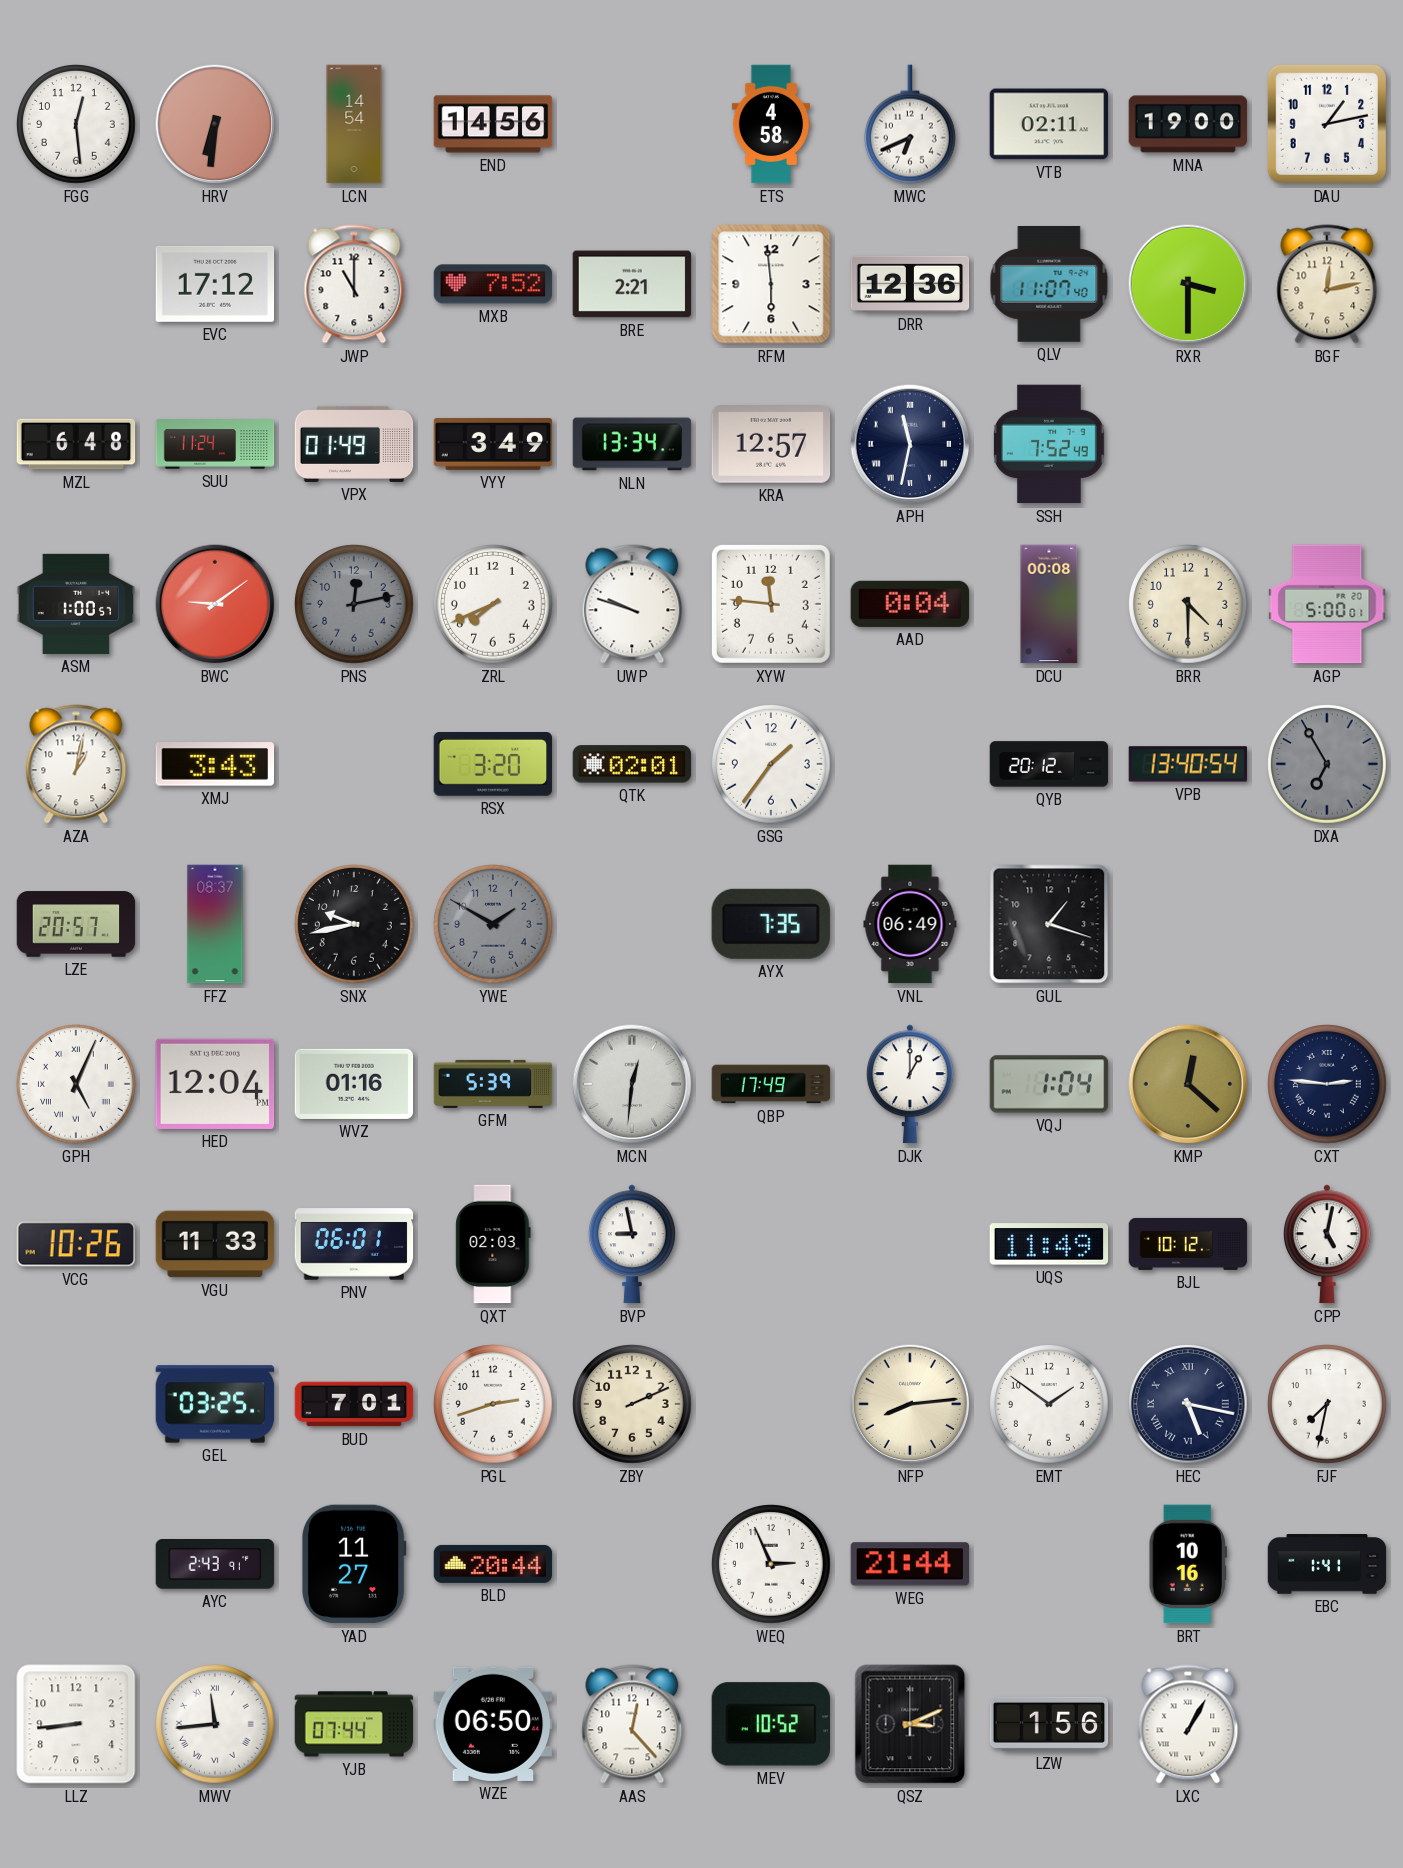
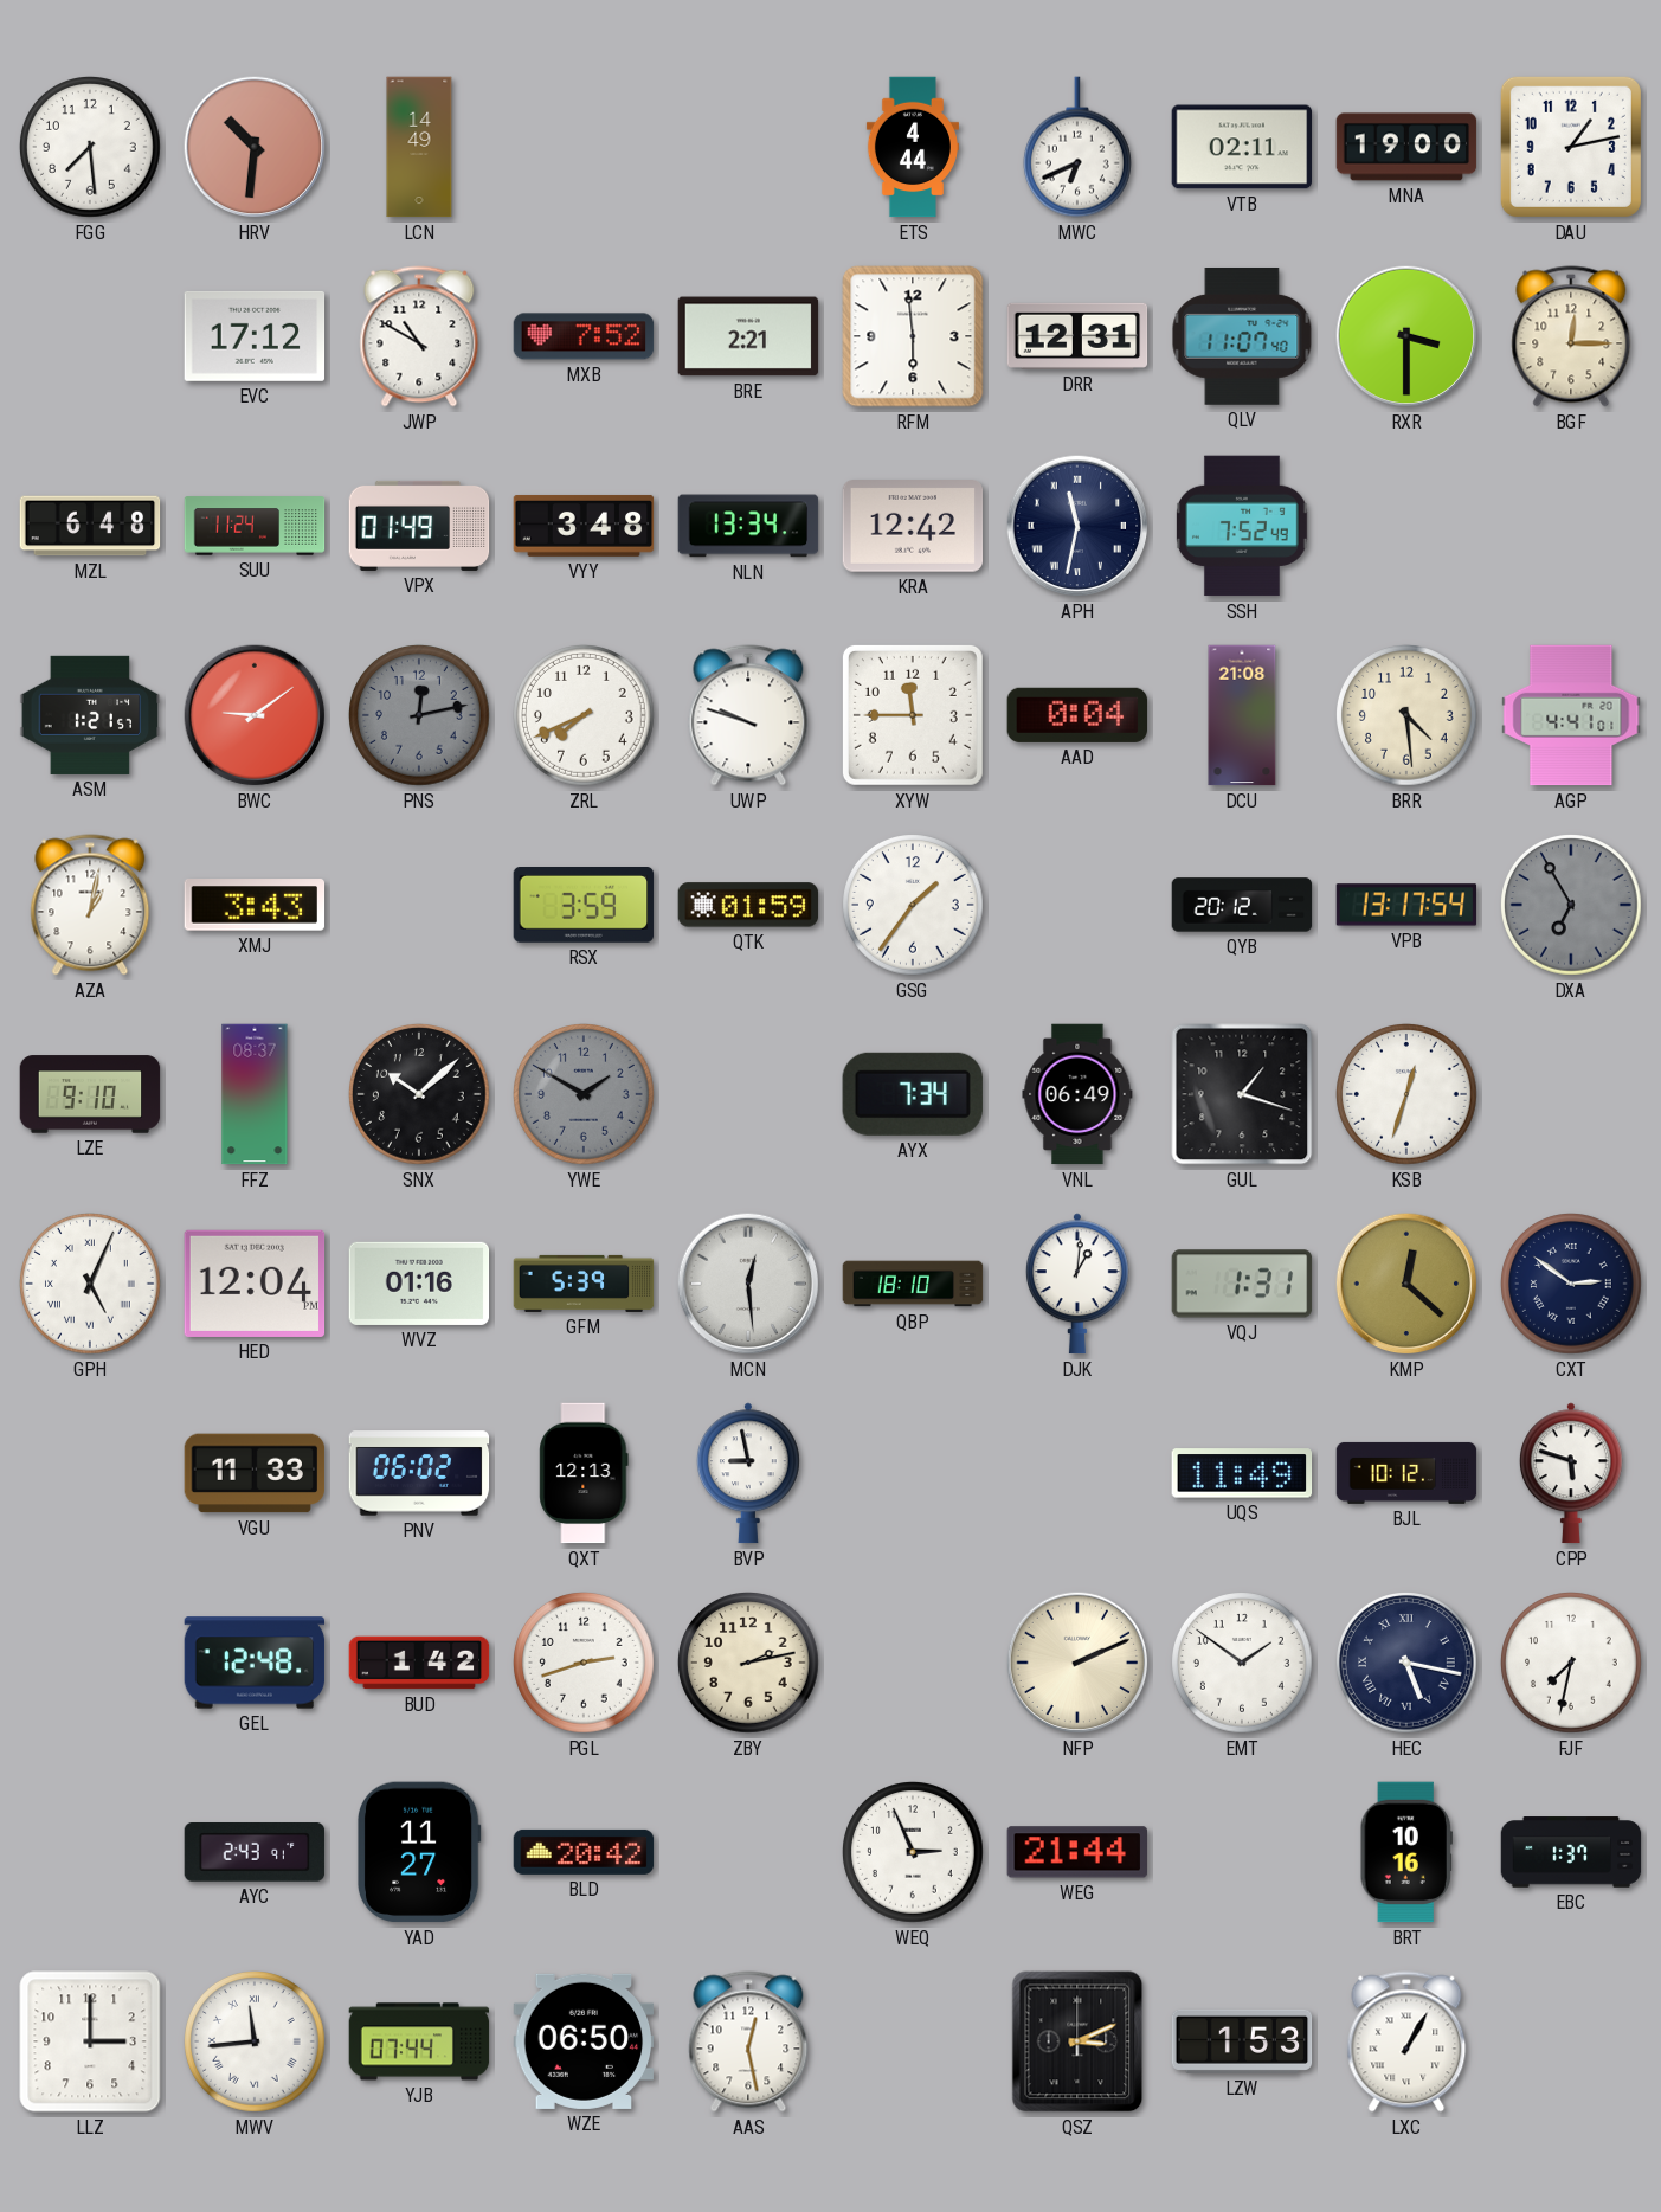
FGG: 12:29 -> 7:29 (91, 148)
HRV: 6:31 -> 10:31 (255, 147)
LCN: 14:54 -> 14:49 (419, 147)
END: 14:56 -> none (493, 124)
ETS: 4:58 -> 4:44 (913, 147)
JWP: 11:00 -> 10:50 (419, 336)
DRR: 12:36 -> 12:31 (1077, 336)
BGF: 12:13 -> 12:15 (1571, 336)
VYY: 3:49 -> 3:48 (584, 526)
KRA: 12:57 -> 12:42 (913, 526)
ASM: 1:00 -> 1:21 (90, 715)
XYW: 11:46 -> 11:45 (913, 715)
DCU: 00:08 -> 21:08 (1242, 715)
BRR: 4:30 -> 4:29 (1408, 716)
AGP: 5:00 -> 4:41 (1571, 715)
RSX: 3:20 -> 3:59 (584, 906)
QTK: 02:01 -> 01:59 (748, 905)
VPB: 13:40 -> 13:17 (1406, 905)
LZE: 20:57 -> 9:10 (90, 1094)
SNX: 9:43 -> 10:08 (420, 1095)
AYX: 7:35 -> 7:34 (913, 1094)
KSB: none -> 12:33 (1408, 1095)
MCN: 12:31 -> 12:29 (748, 1284)
QBP: 17:49 -> 18:10 (913, 1284)
DJK: 1:00 -> 1:01 (1077, 1284)
VQJ: 1:04 -> 1:31 (1242, 1284)
CXT: 2:46 -> 2:51 (1572, 1285)
VCG: 10:26 -> none (76, 1244)
PNV: 06:01 -> 06:02 (419, 1473)
QXT: 02:03 -> 12:13 (584, 1473)
CPP: 5:02 -> 5:48 (1571, 1473)
GEL: 03:25 -> 12:48 (255, 1663)
BUD: 7:01 -> 1:42 (419, 1663)
ZBY: 2:11 -> 2:13 (749, 1664)
NFP: 8:14 -> 2:11 (1077, 1663)
BLD: 20:44 -> 20:42 (584, 1852)
EBC: 1:41 -> 1:37 (1571, 1852)
LLZ: 8:44 -> 3:00 (90, 2041)
AAS: 12:23 -> 12:28 (748, 2041)
MEV: 10:52 -> none (770, 1724)
LZW: 1:56 -> 1:53 (1242, 2041)
